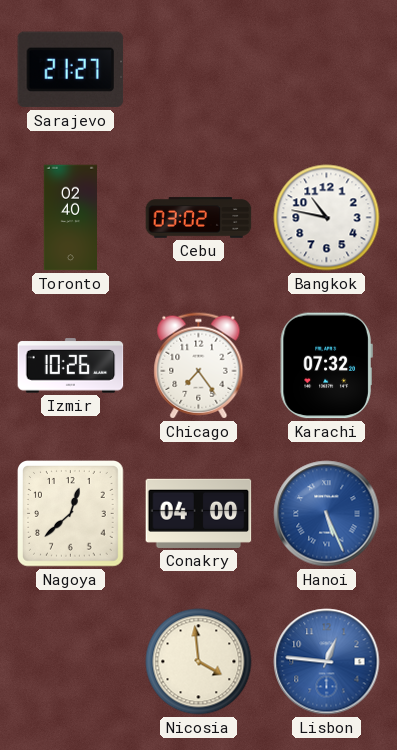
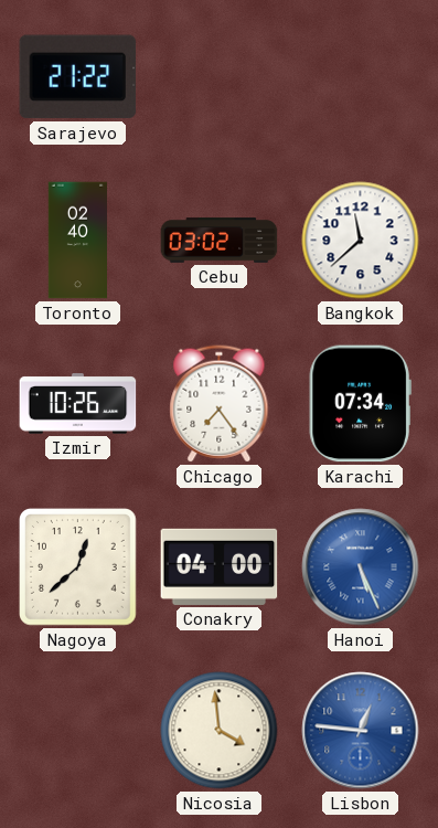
Sarajevo: 21:27 -> 21:22 (78, 77)
Bangkok: 10:47 -> 11:38 (361, 241)
Karachi: 07:32 -> 07:34 (360, 404)
